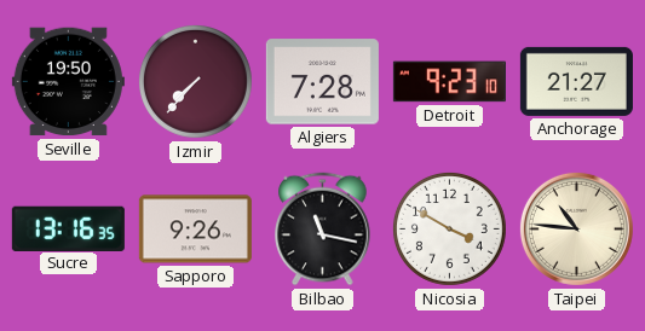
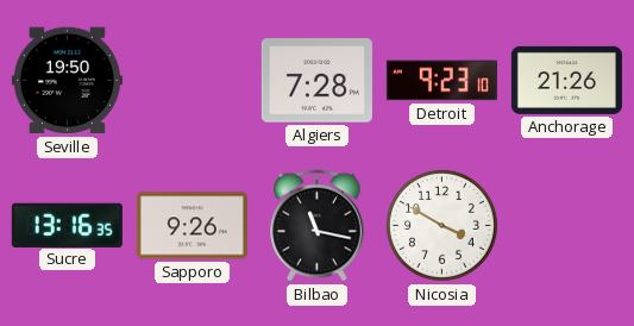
Izmir: 7:37 -> none (195, 81)
Anchorage: 21:27 -> 21:26 (566, 80)
Taipei: 10:46 -> none (576, 228)
